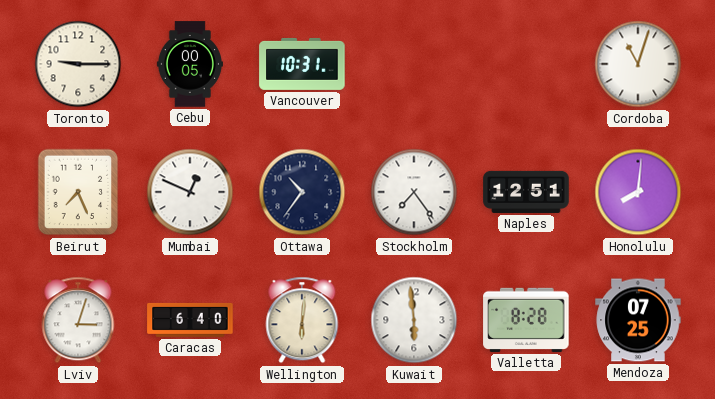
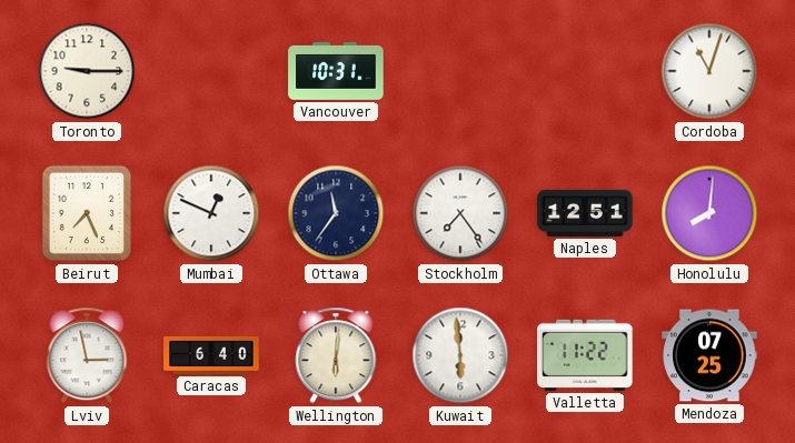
Cebu: 00:05 -> none (190, 64)
Ottawa: 10:36 -> 11:36 (336, 213)
Lviv: 3:03 -> 2:58 (87, 355)
Valletta: 8:28 -> 11:22 (585, 355)
